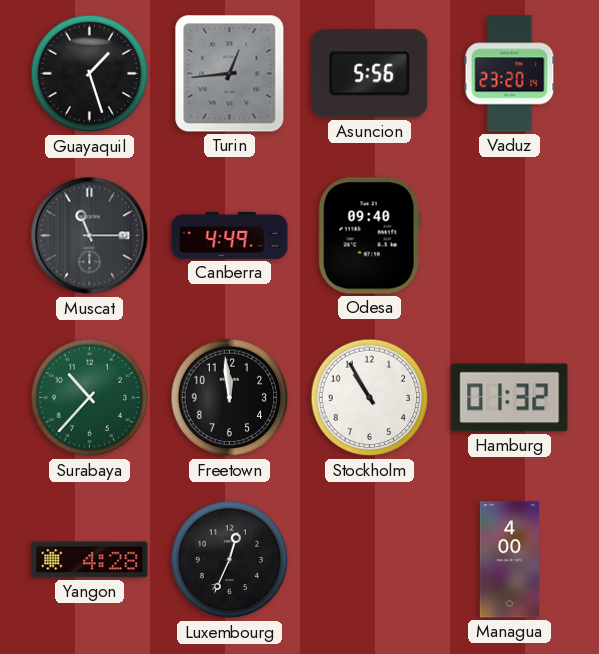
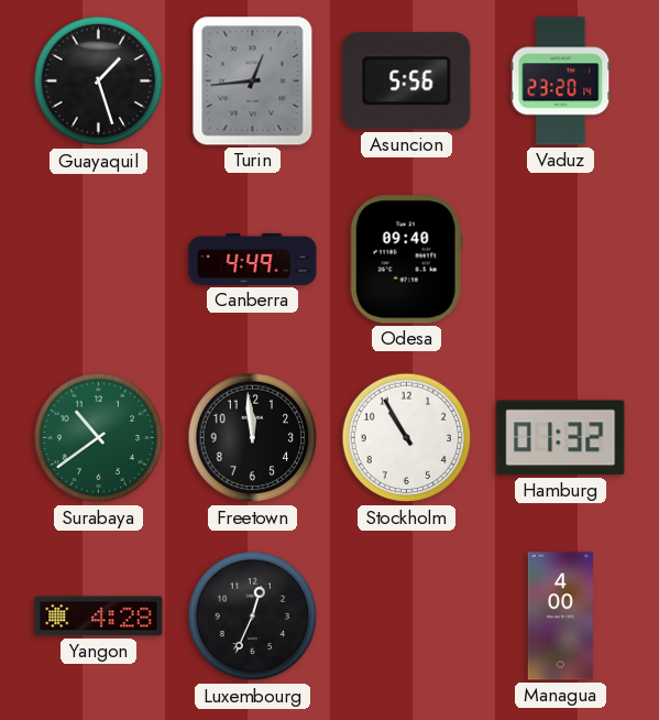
Muscat: 11:15 -> none (90, 236)
Surabaya: 10:37 -> 10:39 (99, 438)
